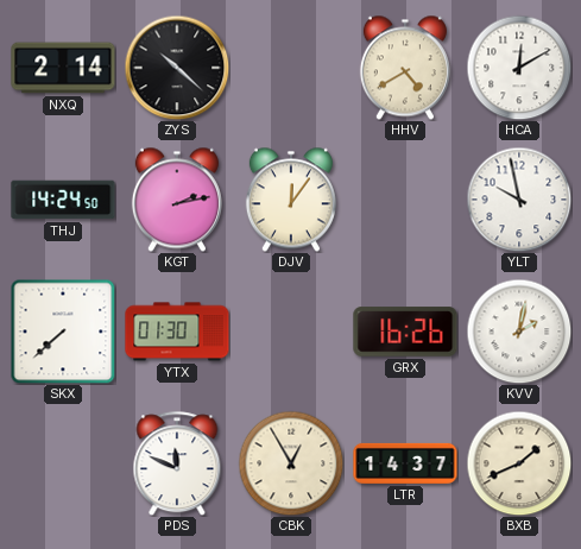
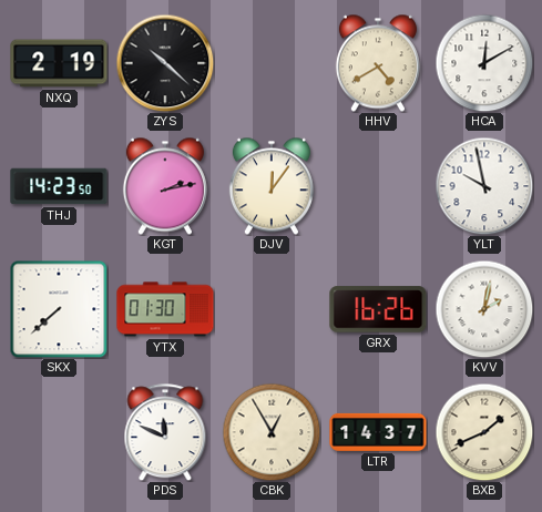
NXQ: 2:14 -> 2:19 (59, 63)
THJ: 14:24 -> 14:23 (59, 186)
